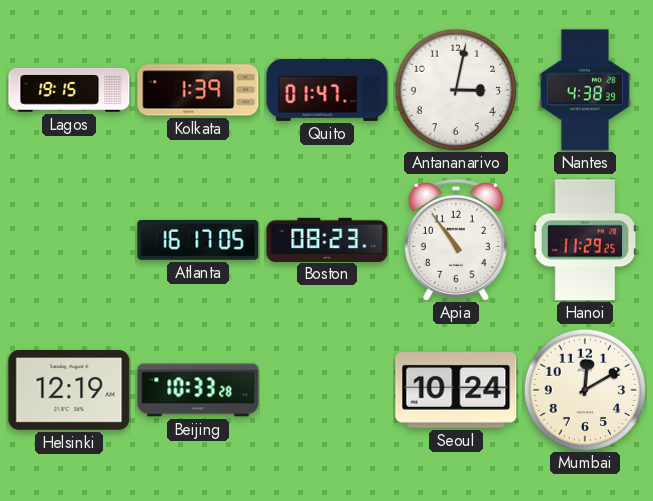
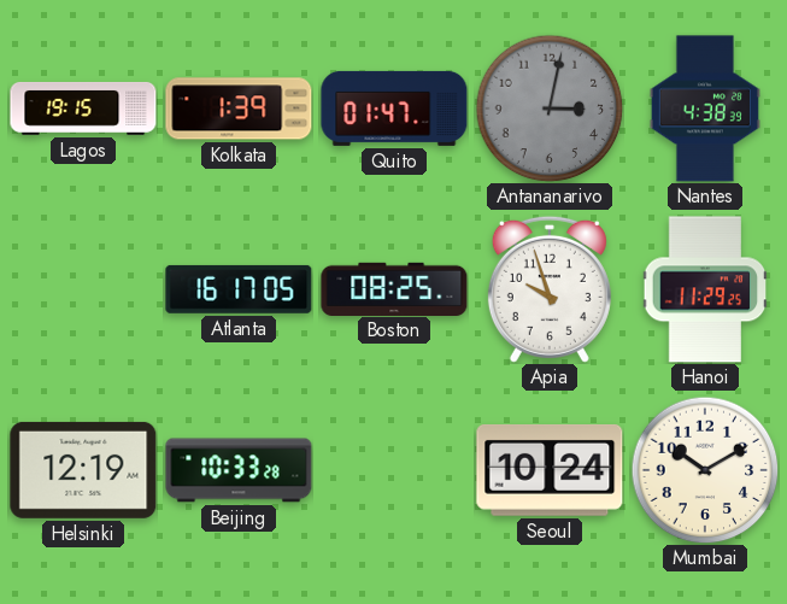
Antananarivo dial: white -> grey (550, 109)
Boston: 08:23 -> 08:25 (394, 288)
Apia: 10:54 -> 9:57 (550, 289)
Mumbai: 12:10 -> 10:10 (705, 470)
